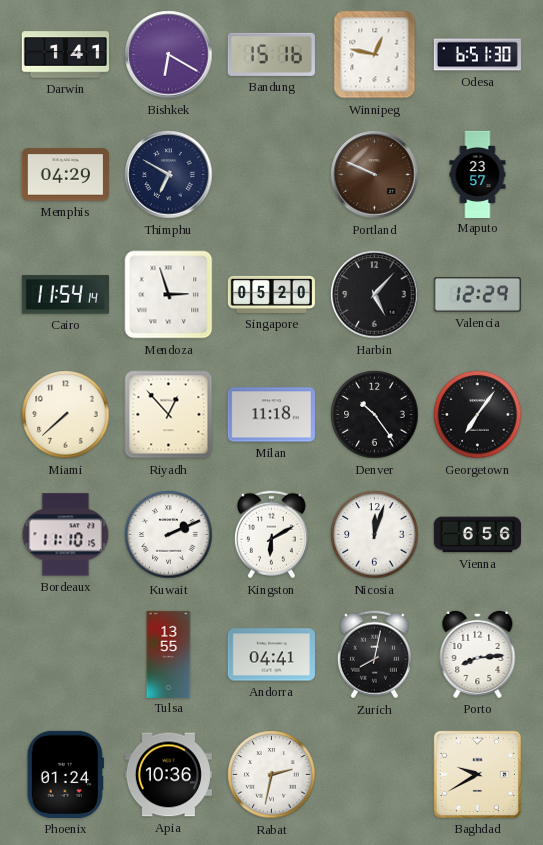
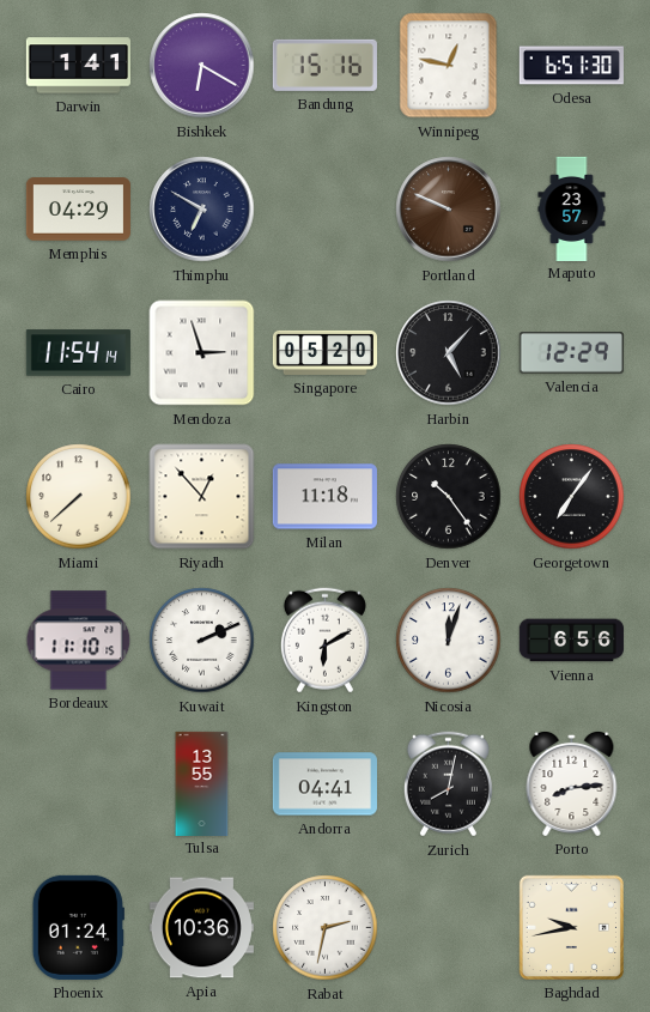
Baghdad: 9:40 -> 9:43 (571, 927)
